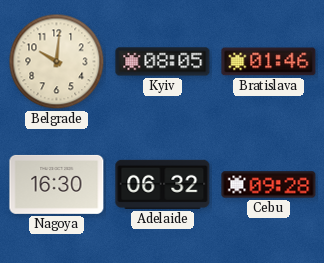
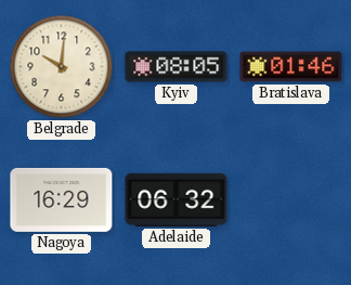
Nagoya: 16:30 -> 16:29 (62, 199)
Cebu: 09:28 -> none (269, 185)
